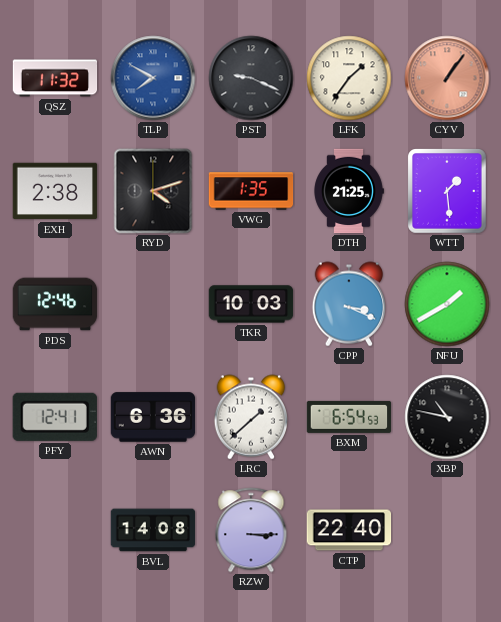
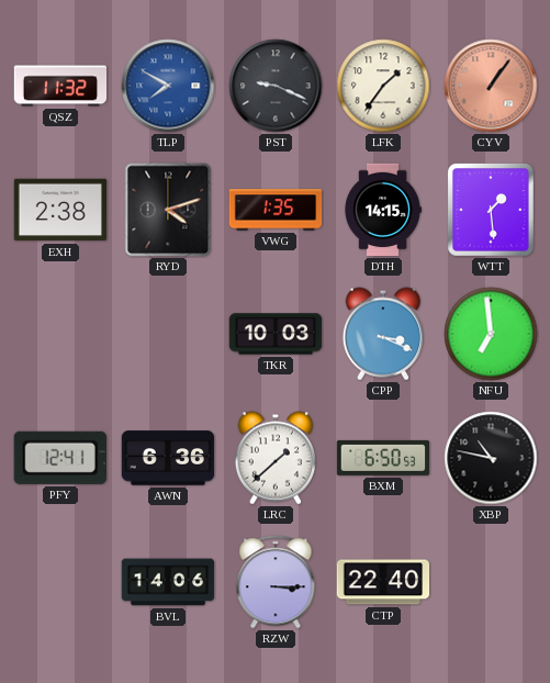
DTH: 21:25 -> 14:15 (383, 210)
PDS: 12:46 -> none (55, 304)
NFU: 1:40 -> 6:59 (491, 334)
BXM: 6:54 -> 6:50 (383, 458)
BVL: 14:08 -> 14:06 (168, 582)
